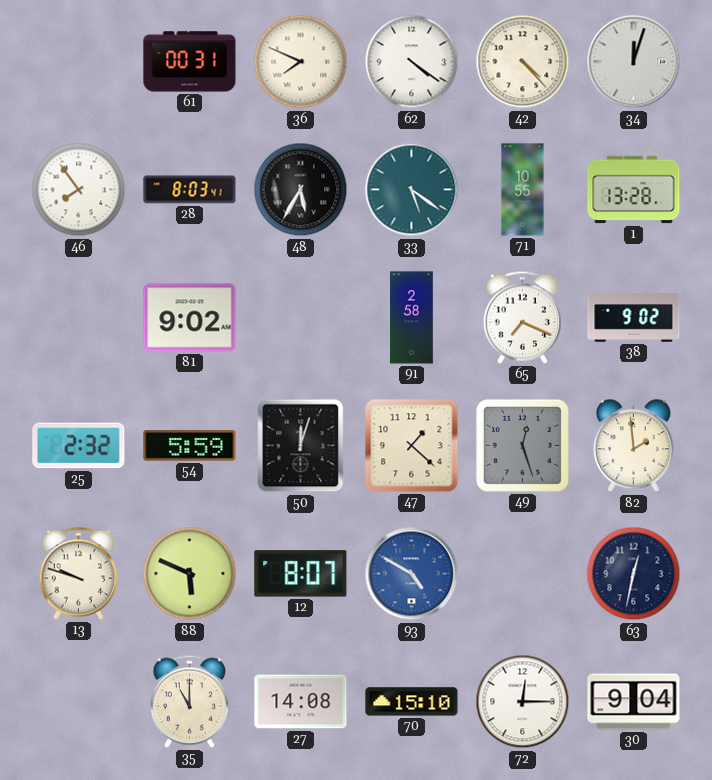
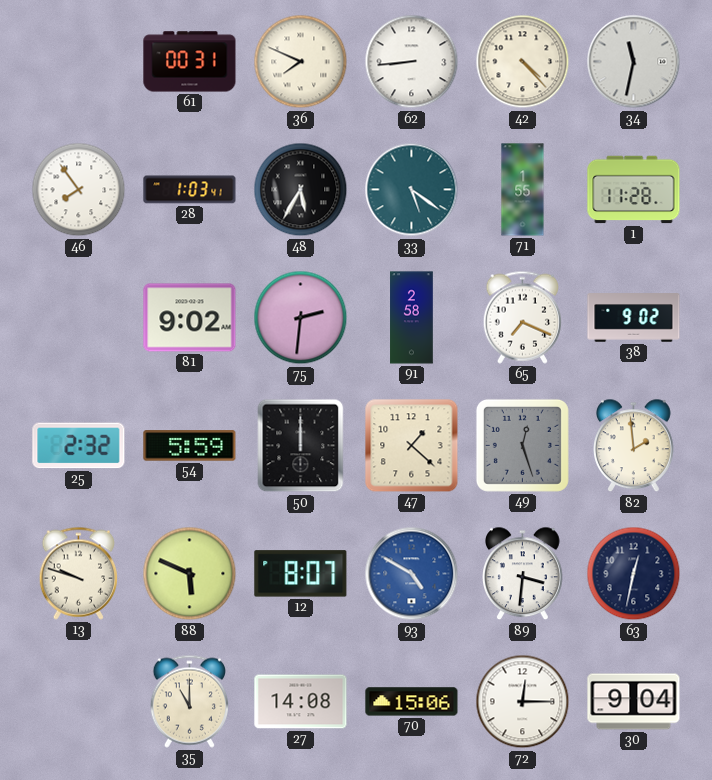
62: 4:21 -> 8:44 (412, 62)
34: 12:03 -> 11:32 (634, 62)
28: 8:03 -> 1:03 (190, 190)
71: 10:55 -> 1:55 (523, 190)
1: 13:28 -> 11:28 (634, 190)
75: none -> 2:31 (301, 318)
50: 12:03 -> 12:00 (301, 446)
89: none -> 3:31 (523, 574)
70: 15:10 -> 15:06 (412, 702)
